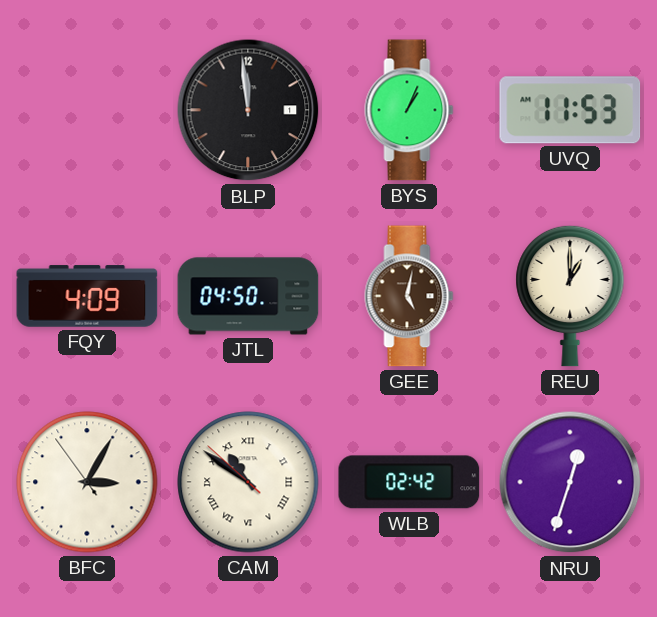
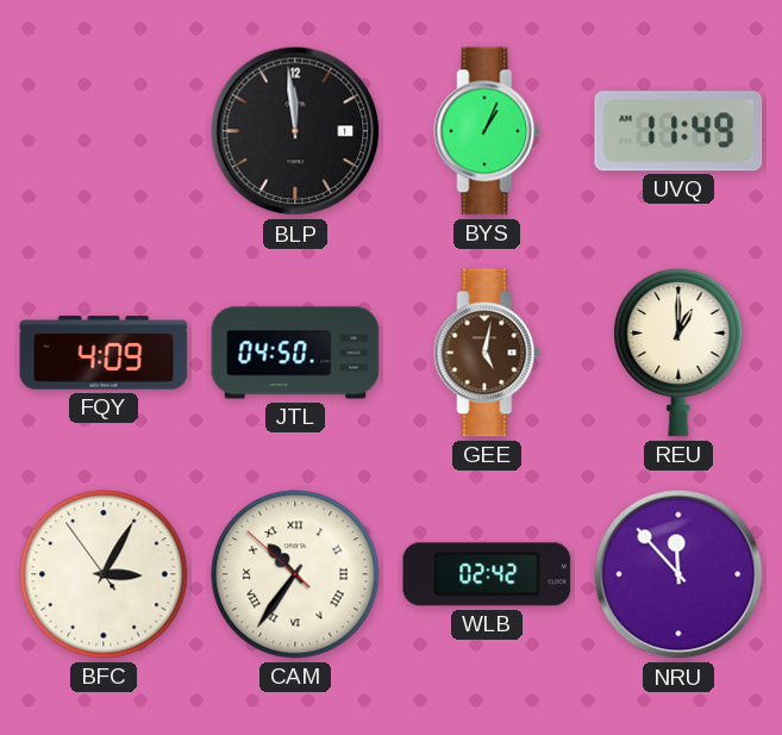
UVQ: 11:53 -> 11:49 (678, 131)
CAM: 10:50 -> 10:35 (295, 574)
NRU: 12:33 -> 11:53 (678, 574)
